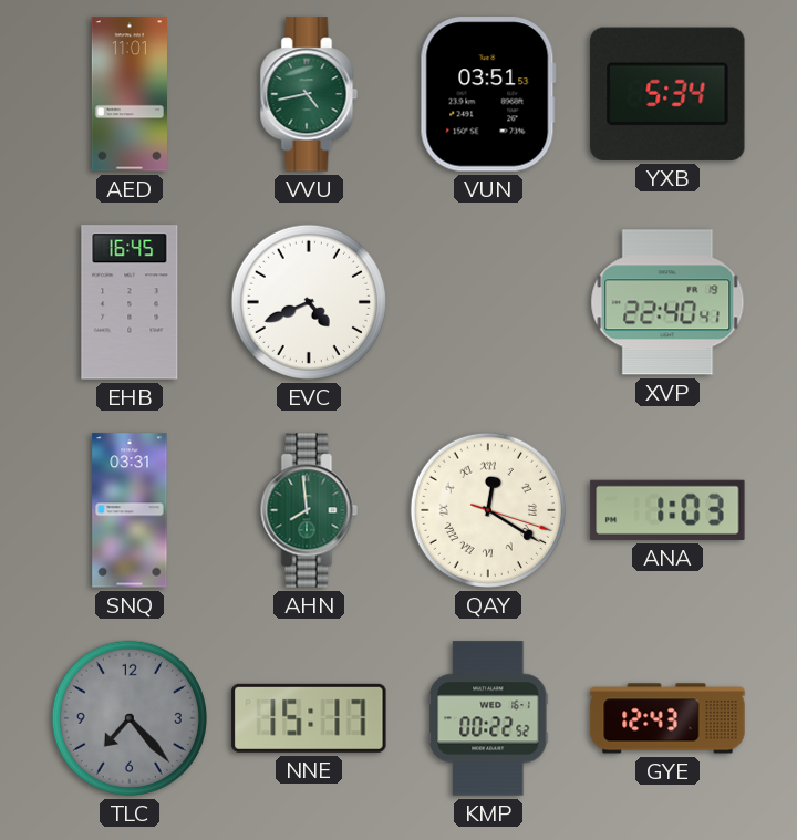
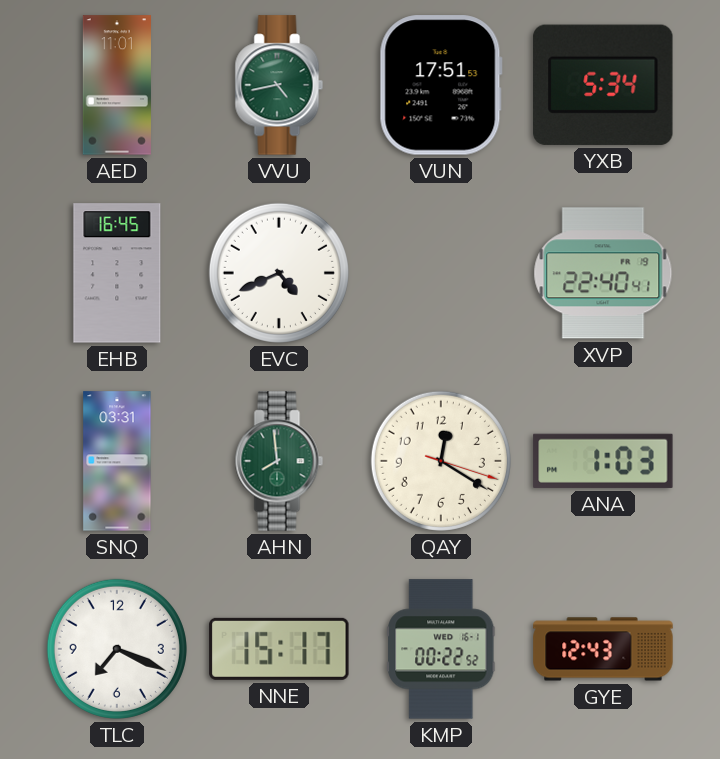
VUN: 03:51 -> 17:51 (441, 85)
QAY numerals: Roman -> Arabic (441, 461)
TLC: 7:23 -> 7:19 (117, 649)
TLC dial: grey -> white (117, 649)
